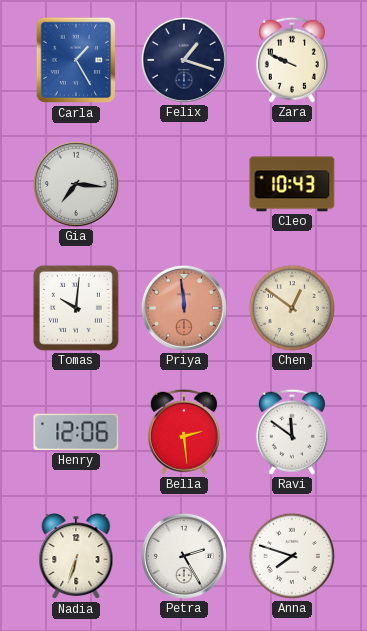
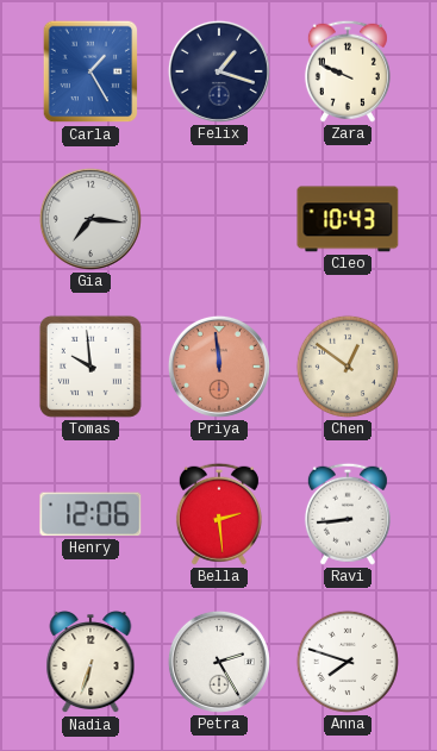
Tomas: 10:01 -> 9:59 (90, 367)
Ravi: 11:51 -> 8:44 (348, 514)
